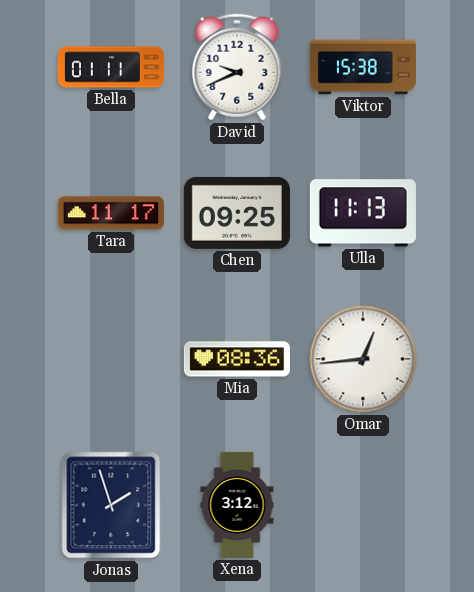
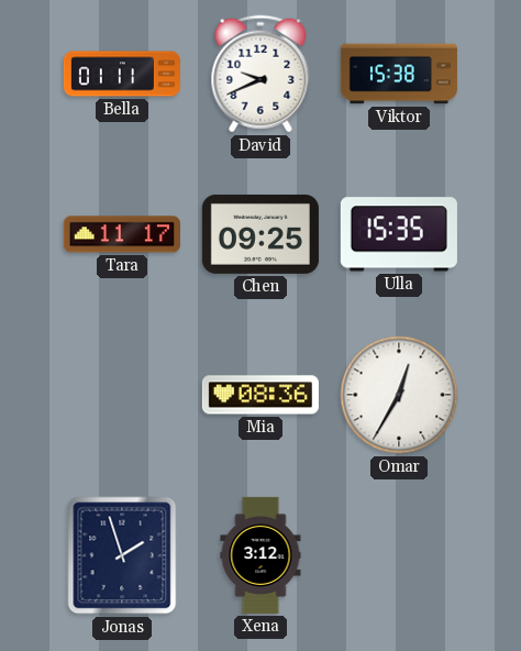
Ulla: 11:13 -> 15:35 (399, 234)
Omar: 12:44 -> 12:35 (399, 395)
